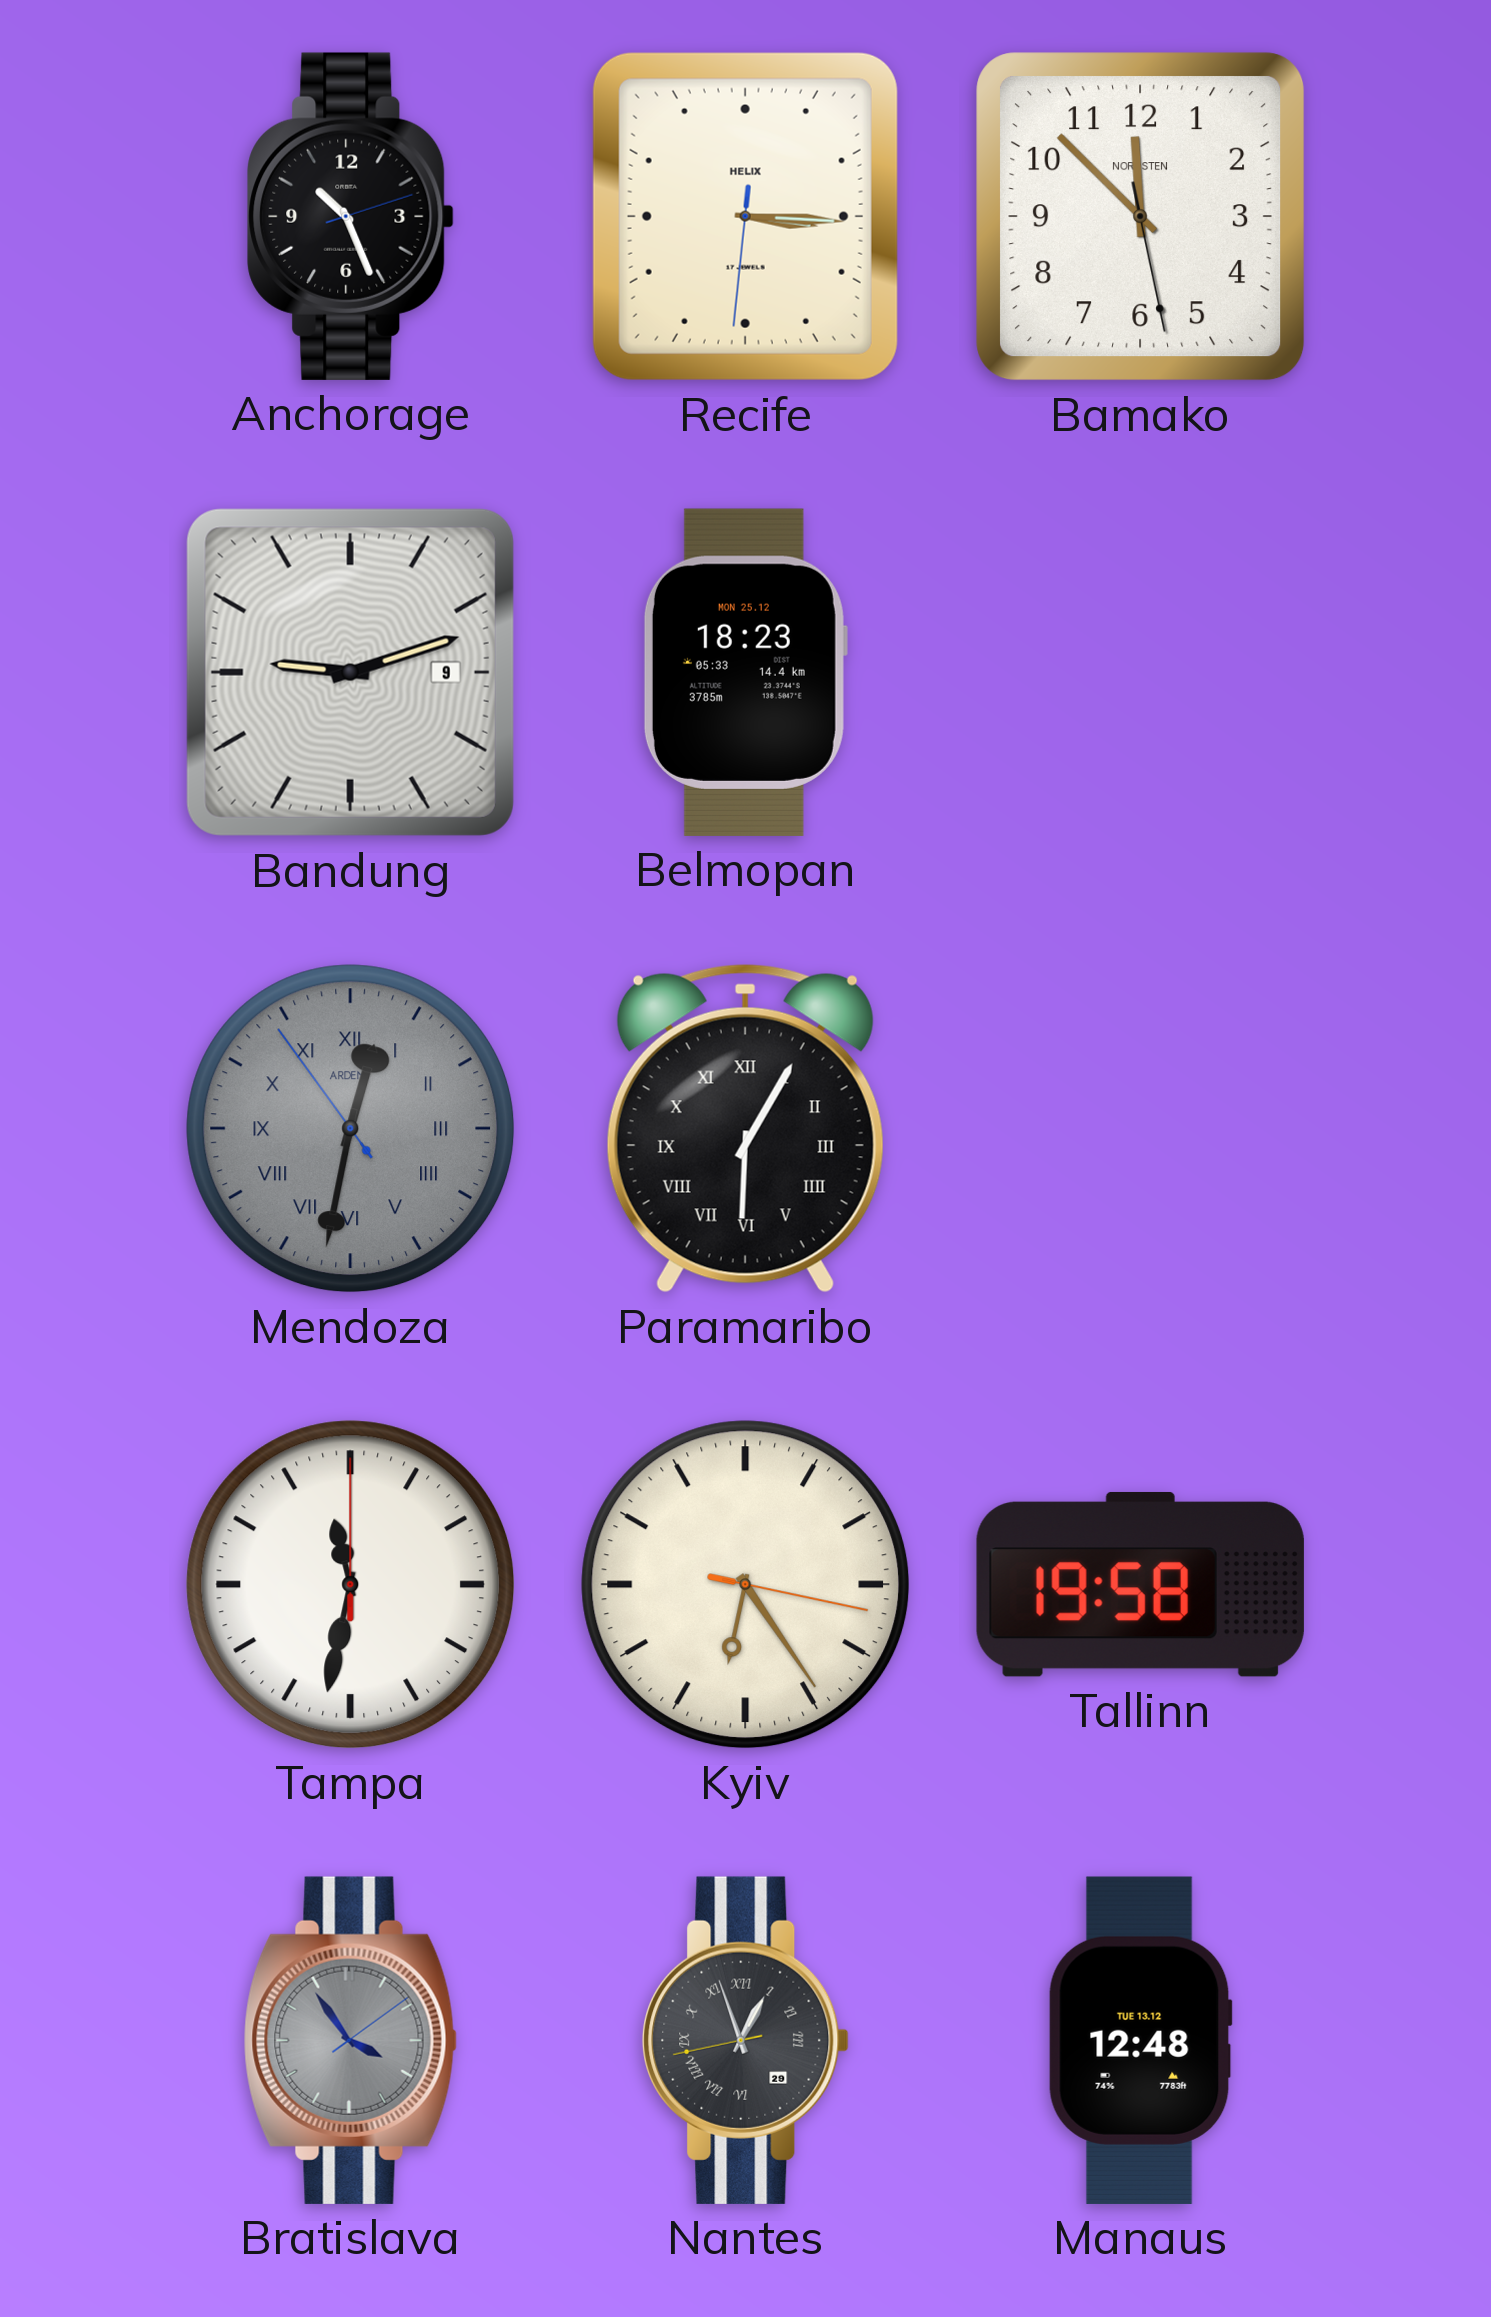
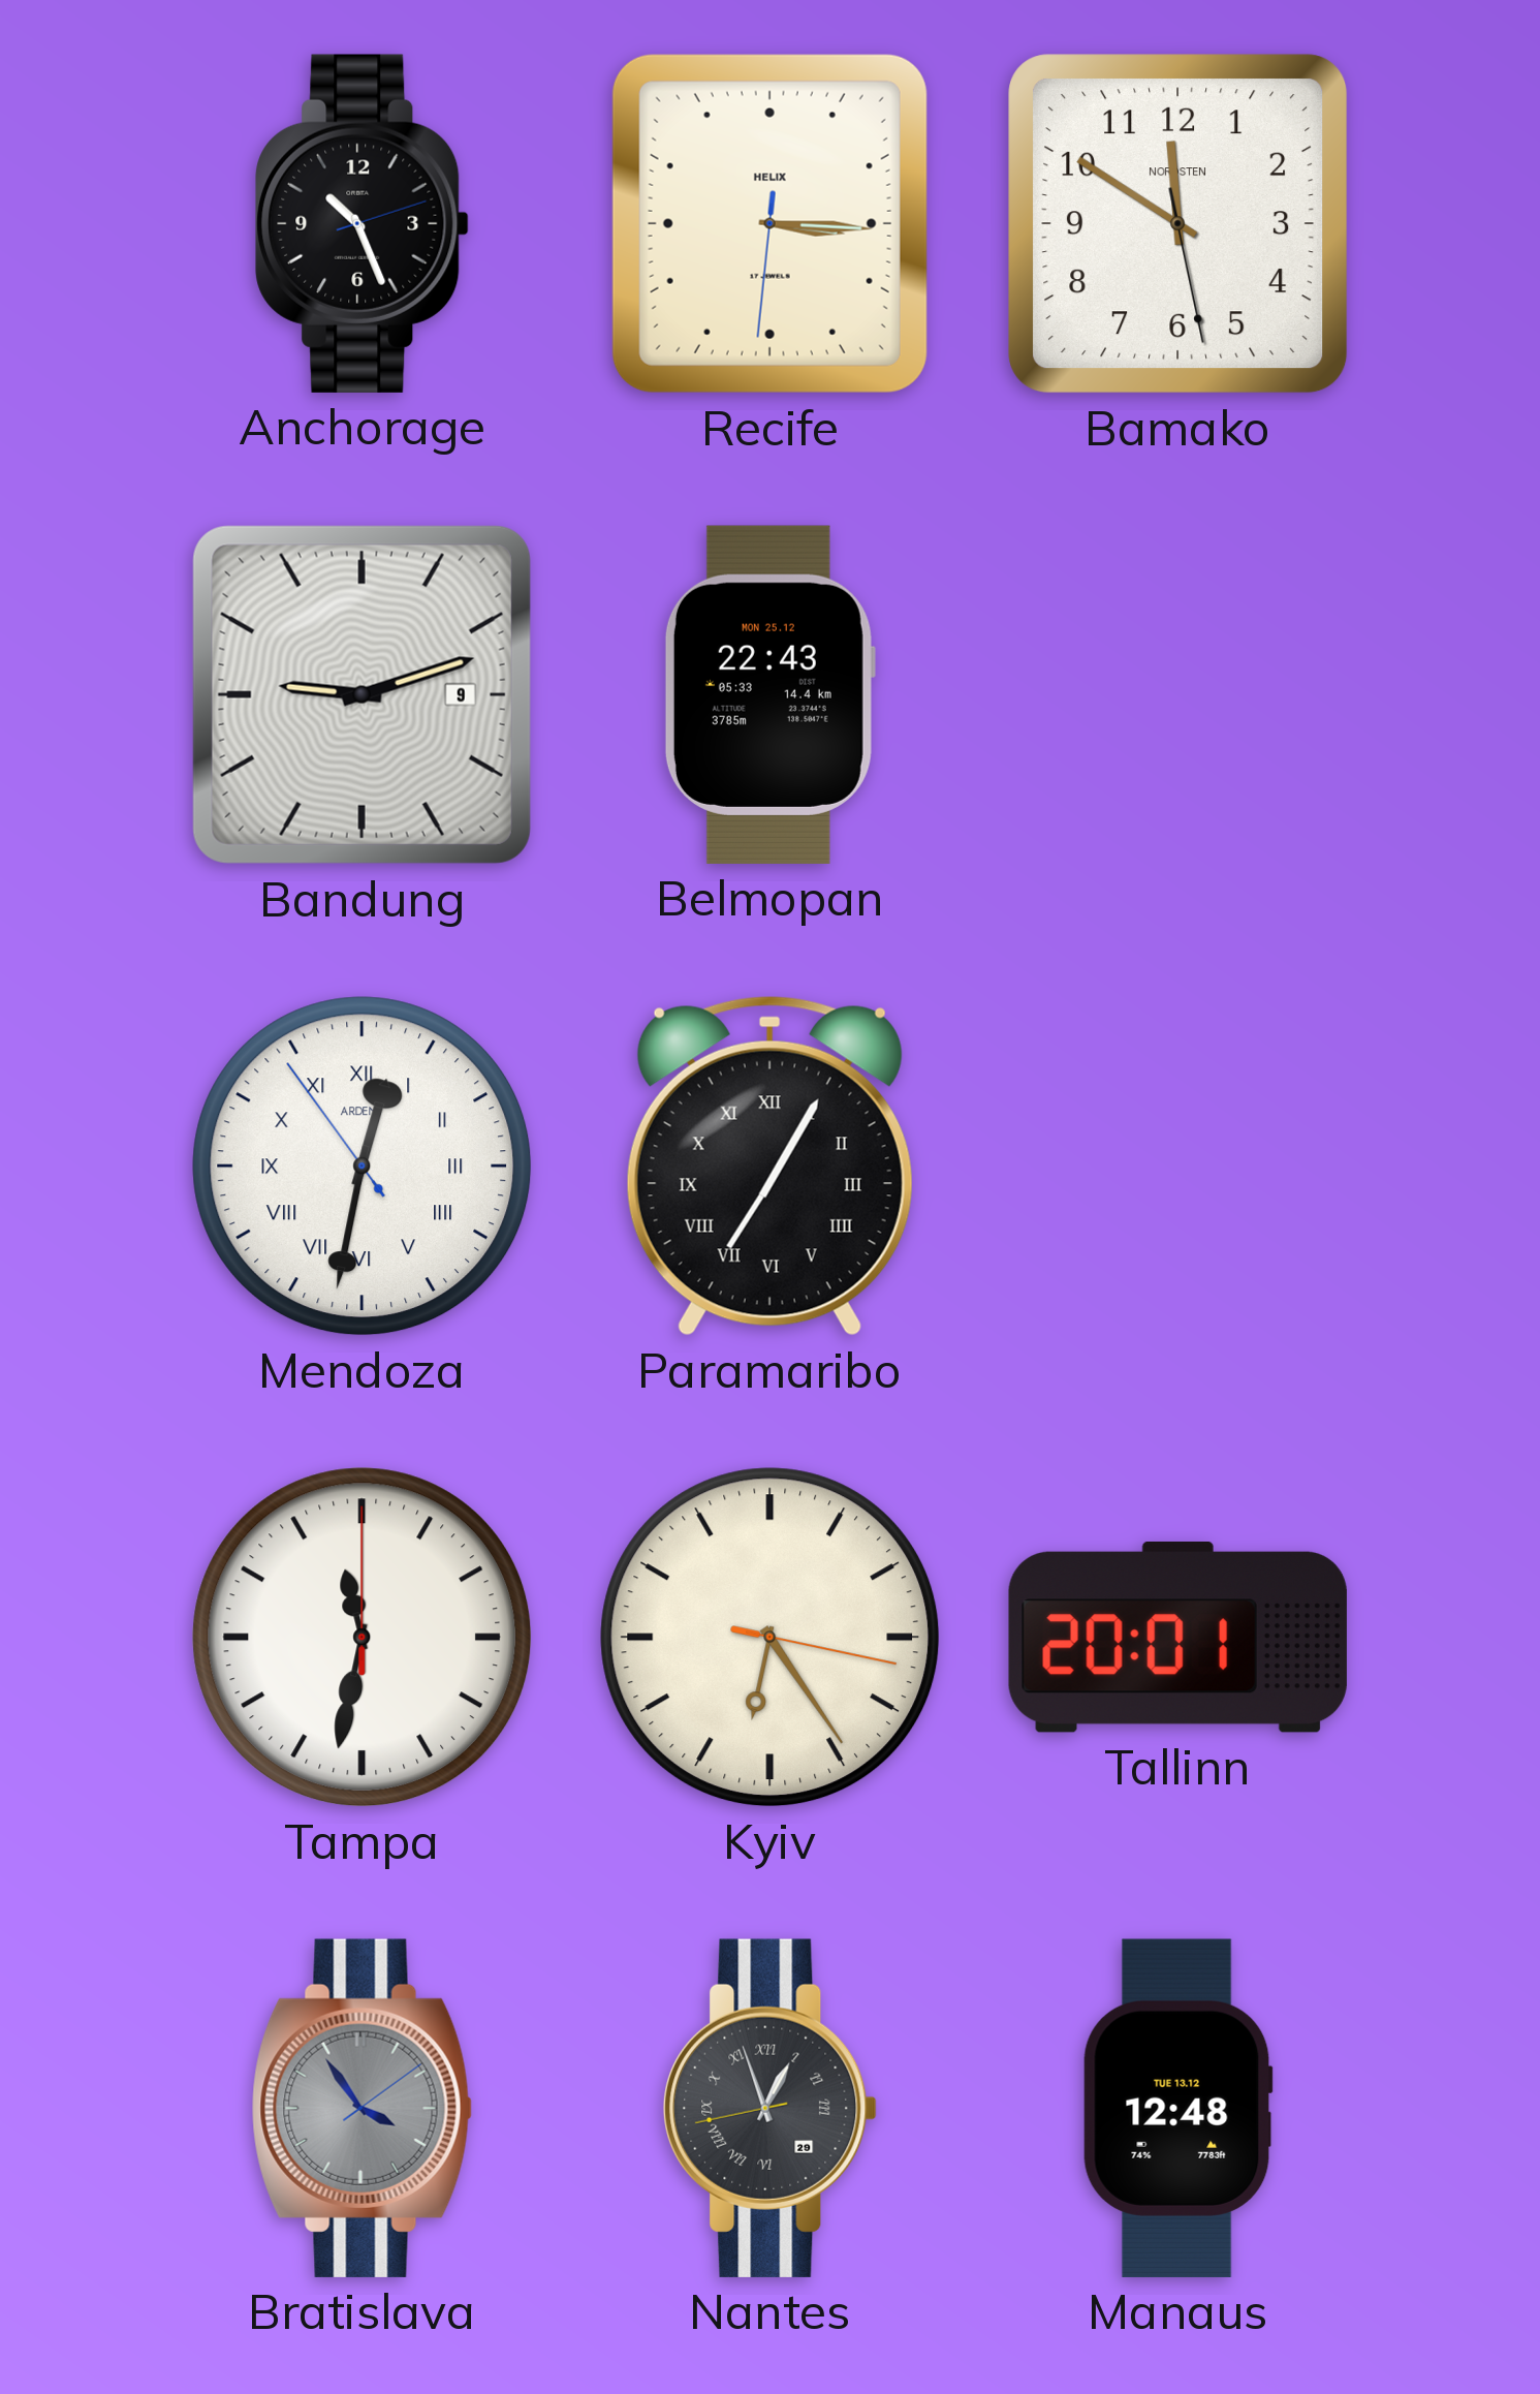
Bamako: 11:52 -> 11:50 (1178, 224)
Belmopan: 18:23 -> 22:43 (769, 694)
Mendoza dial: grey -> white (363, 1167)
Paramaribo: 6:05 -> 7:05 (769, 1165)
Tallinn: 19:58 -> 20:01 (1177, 1637)
